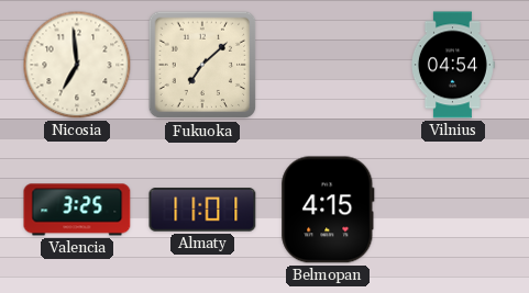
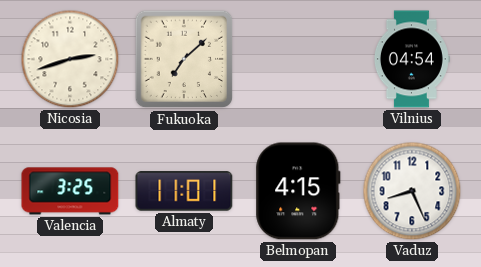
Nicosia: 6:59 -> 2:42 (70, 59)
Vaduz: none -> 8:26 (412, 191)
